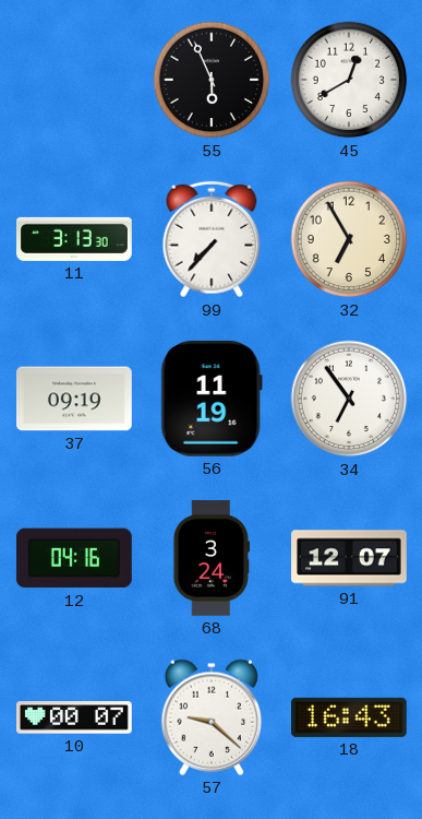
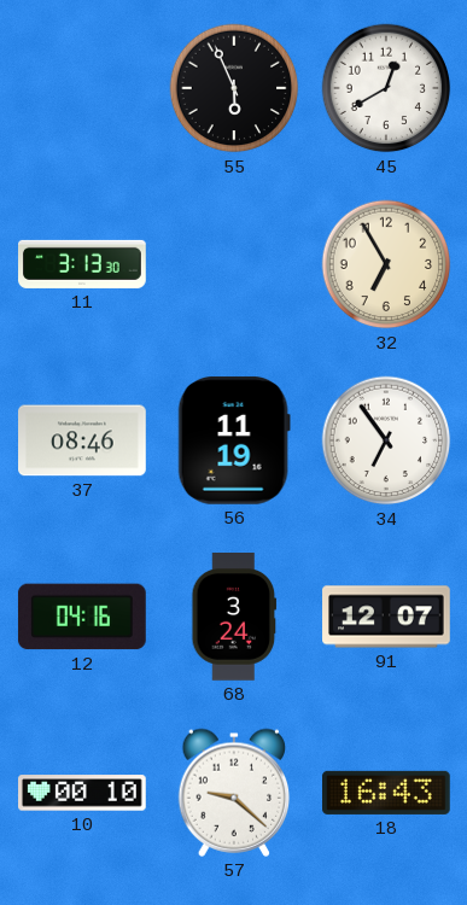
99: 7:37 -> none (212, 239)
37: 09:19 -> 08:46 (83, 440)
10: 00:07 -> 00:10 (83, 793)
